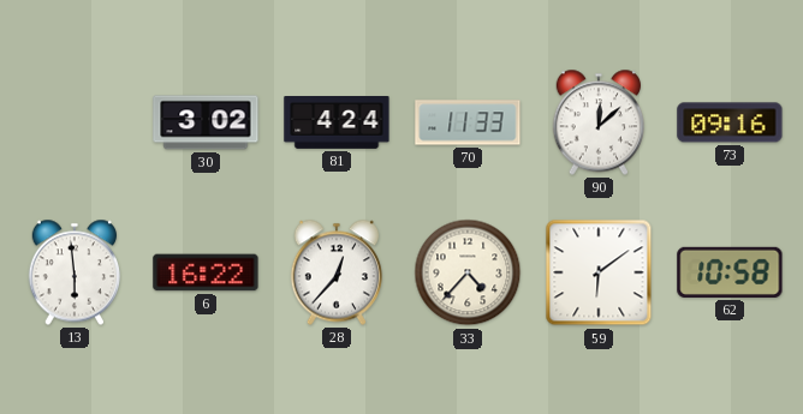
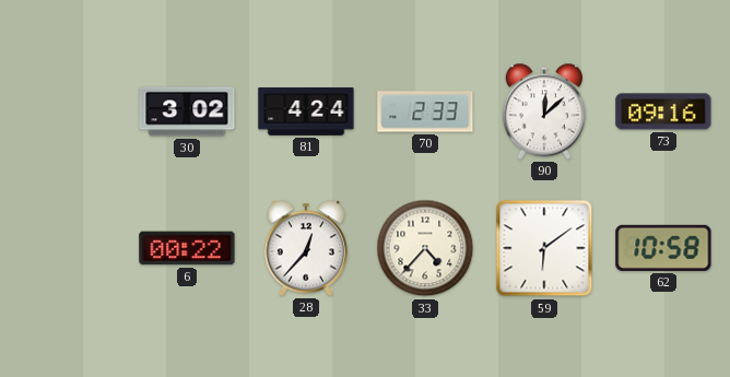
70: 11:33 -> 2:33 (425, 111)
13: 5:59 -> none (73, 272)
6: 16:22 -> 00:22 (187, 248)
